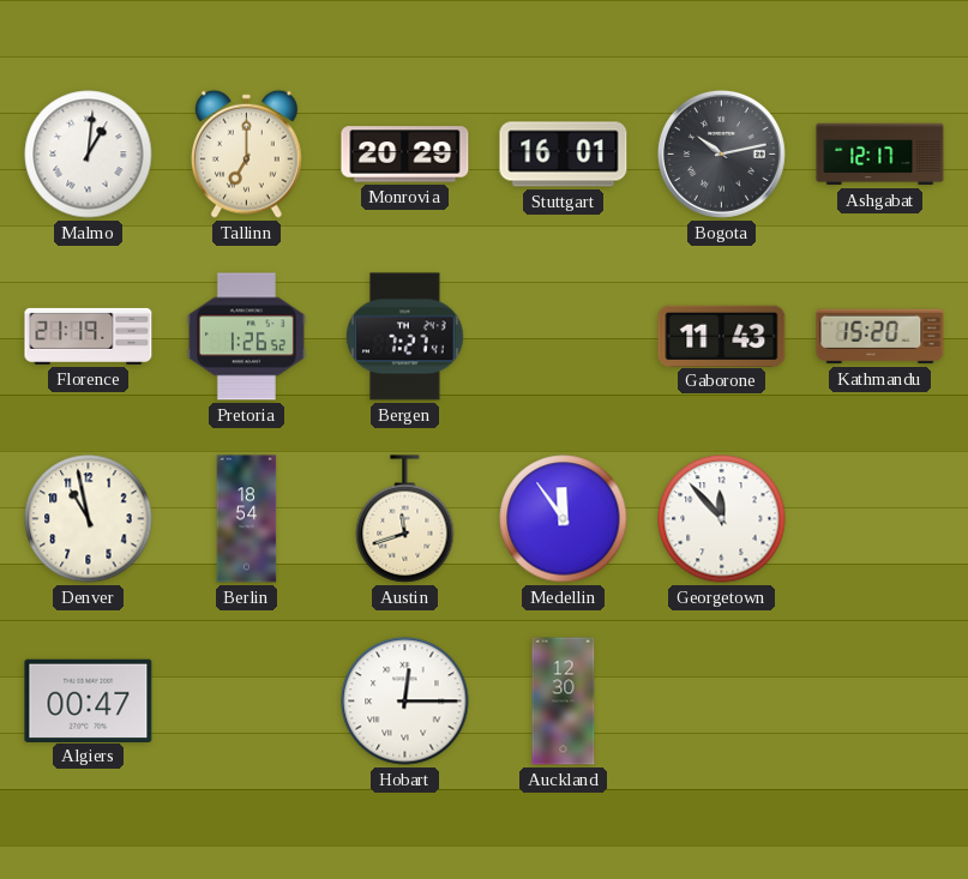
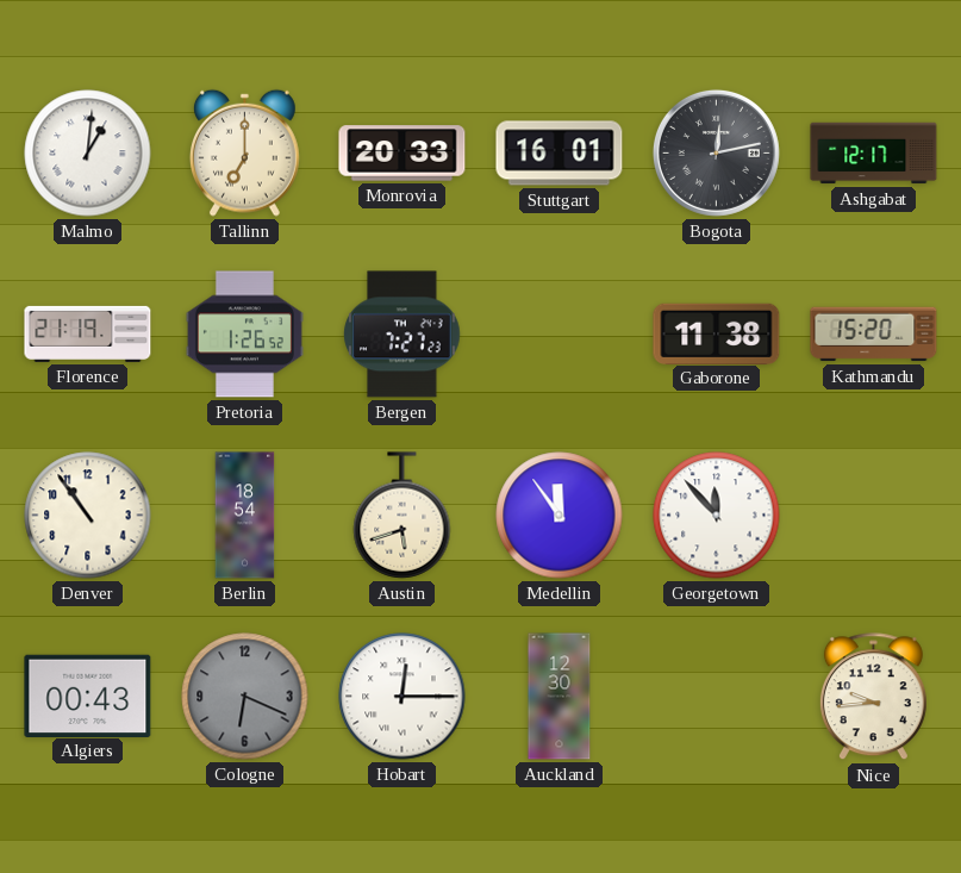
Monrovia: 20:29 -> 20:33 (403, 154)
Bogota: 10:13 -> 12:13 (716, 152)
Bergen: 7:27:41 -> 7:27:23 (403, 335)
Gaborone: 11:43 -> 11:38 (717, 333)
Denver: 10:58 -> 10:54 (88, 516)
Austin: 11:42 -> 5:42 (403, 516)
Algiers: 00:47 -> 00:43 (88, 696)
Cologne: none -> 6:19 (245, 697)
Nice: none -> 9:44 (873, 697)
